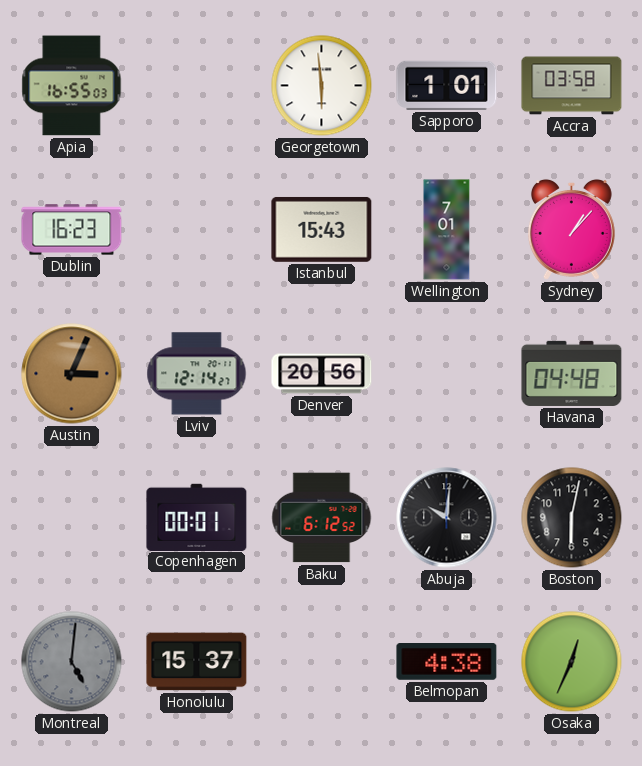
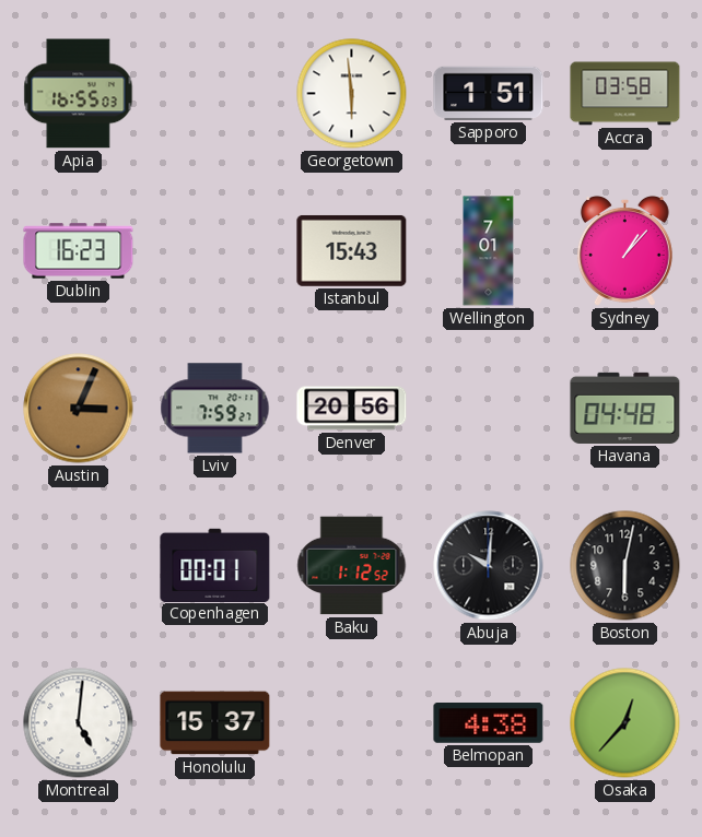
Sapporo: 1:01 -> 1:51 (489, 93)
Lviv: 12:14 -> 7:59 (215, 409)
Baku: 6:12 -> 1:12 (352, 566)
Montreal dial: grey -> white (79, 723)
Osaka: 12:34 -> 12:37 (625, 723)
